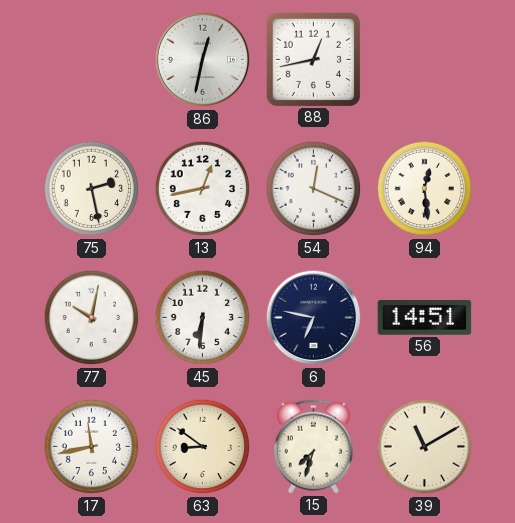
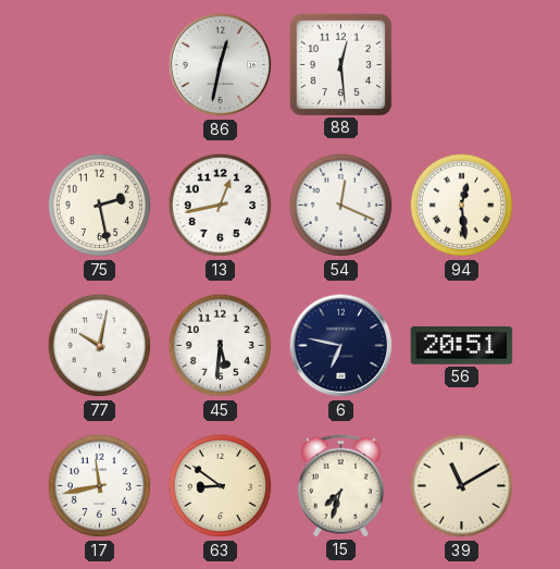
88: 12:43 -> 12:29 (340, 64)
45: 6:31 -> 5:31 (221, 346)
56: 14:51 -> 20:51 (462, 346)
